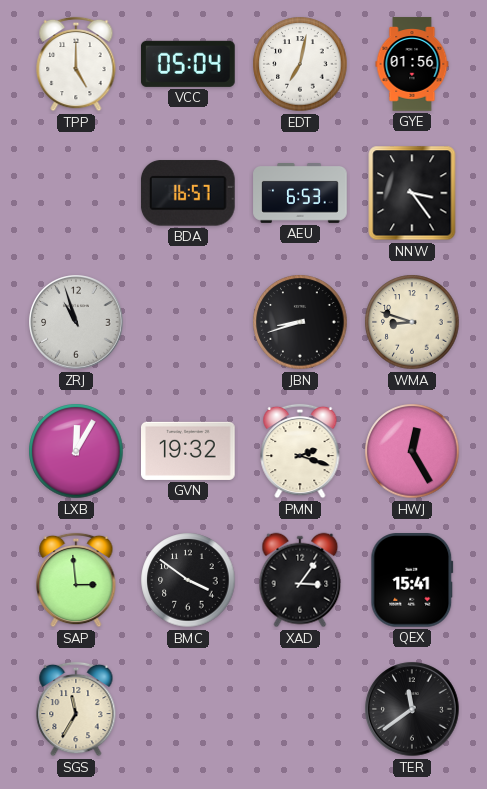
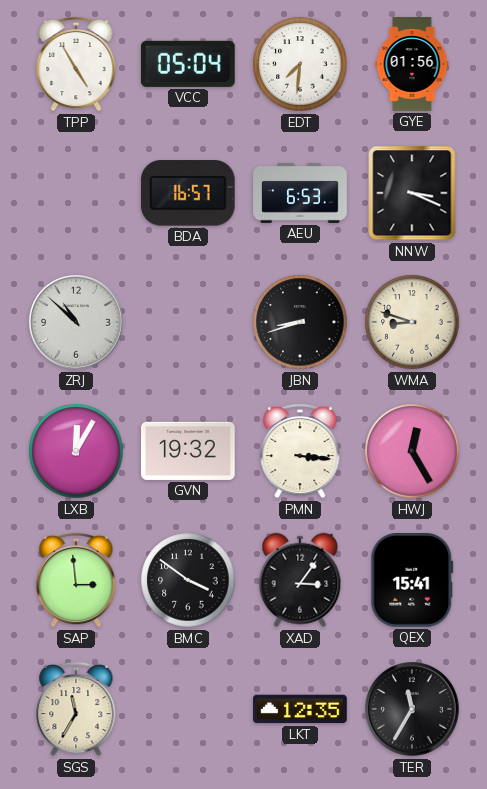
TPP: 5:00 -> 4:55 (76, 64)
EDT: 7:02 -> 7:31 (300, 64)
NNW: 3:24 -> 3:19 (412, 193)
ZRJ: 10:57 -> 10:52 (76, 322)
PMN: 2:18 -> 3:16 (300, 451)
LKT: none -> 12:35 (300, 709)
TER: 11:39 -> 11:35 (412, 709)
